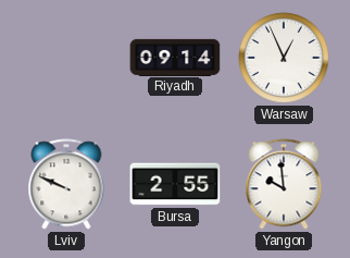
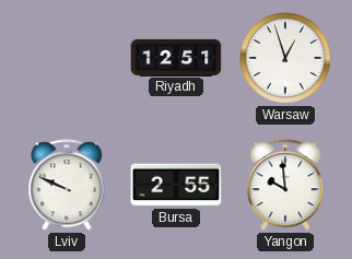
Riyadh: 09:14 -> 12:51 (176, 57)
Warsaw: 12:56 -> 12:57 (285, 58)
